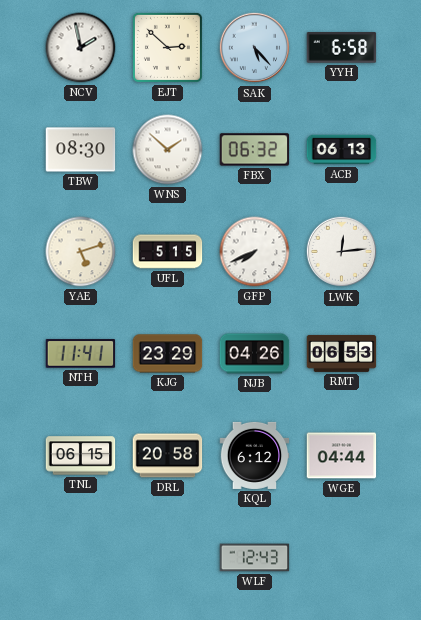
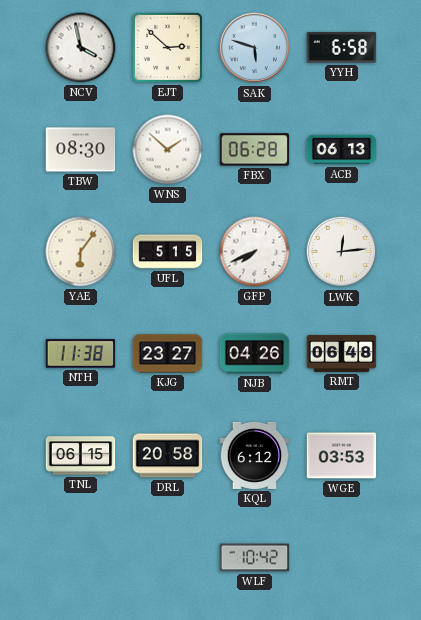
NCV: 1:58 -> 3:58 (81, 48)
SAK: 5:23 -> 5:48 (255, 48)
FBX: 06:32 -> 06:28 (255, 150)
YAE: 5:12 -> 6:06 (81, 252)
NTH: 11:41 -> 11:38 (81, 354)
KJG: 23:29 -> 23:27 (168, 354)
RMT: 06:53 -> 06:48 (342, 353)
WGE: 04:44 -> 03:53 (342, 456)
WLF: 12:43 -> 10:42 (255, 558)
